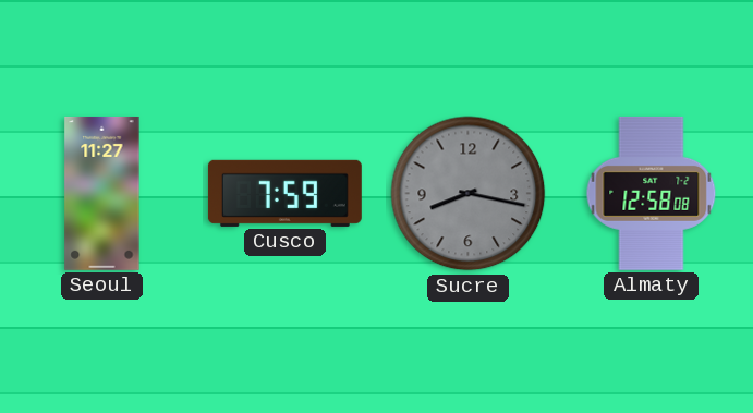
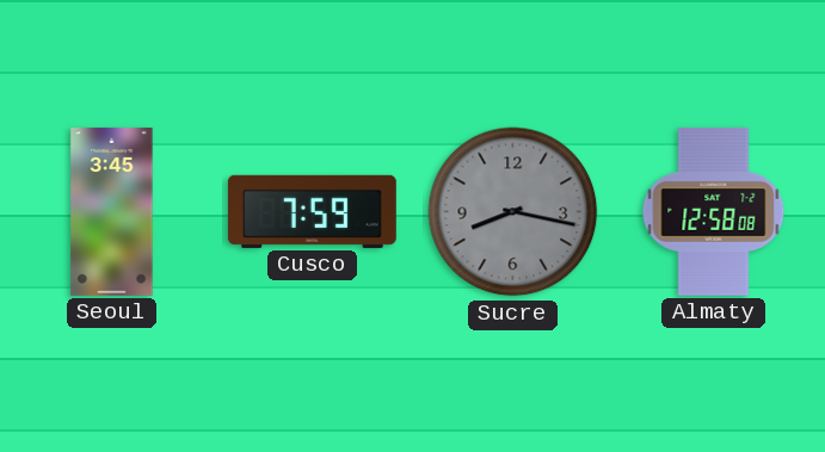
Seoul: 11:27 -> 3:45 (112, 211)
